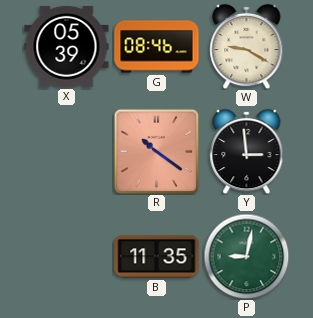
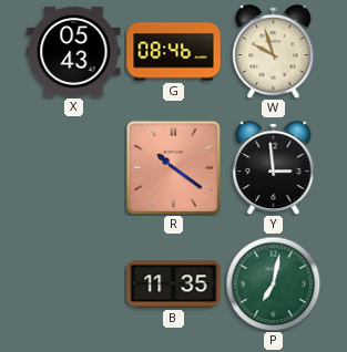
X: 05:39 -> 05:43 (74, 51)
W: 9:20 -> 9:57 (274, 51)
P: 9:02 -> 7:02 (273, 283)
